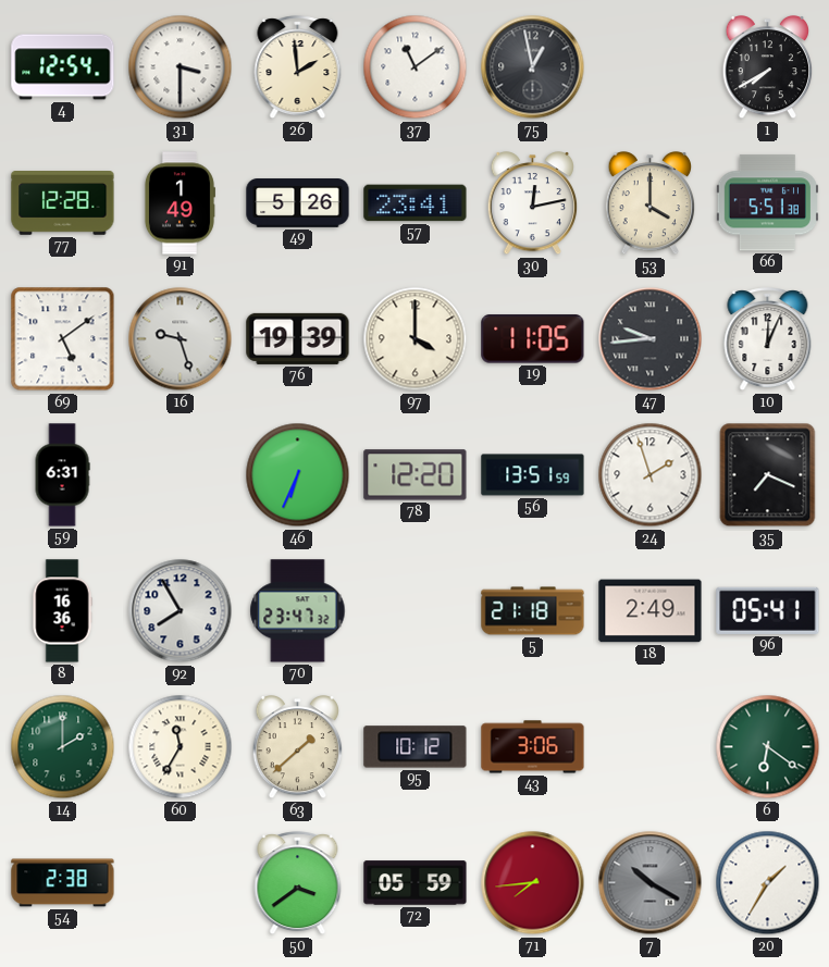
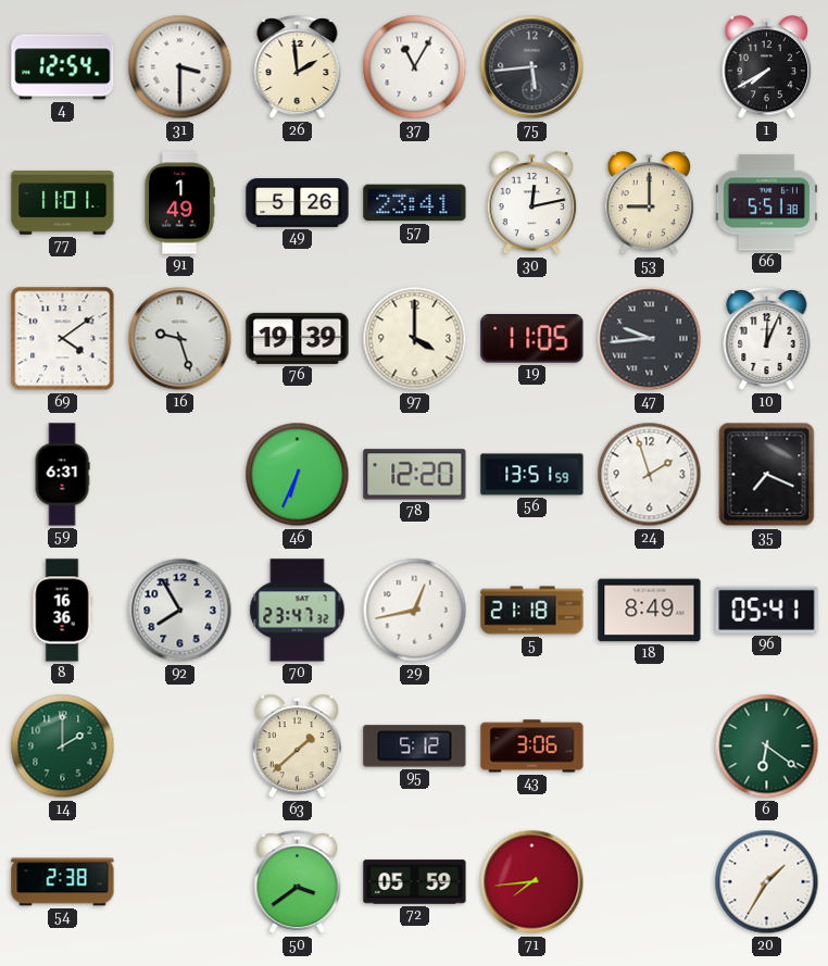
37: 11:09 -> 11:05 (415, 67)
75: 12:58 -> 5:44 (532, 67)
77: 12:28 -> 11:01 (63, 203)
53: 4:00 -> 9:00 (650, 204)
69: 5:09 -> 4:09 (63, 339)
29: none -> 12:43 (415, 611)
18: 2:49 -> 8:49 (650, 611)
60: 11:35 -> none (181, 747)
95: 10:12 -> 5:12 (415, 747)
7: 10:20 -> none (651, 883)
